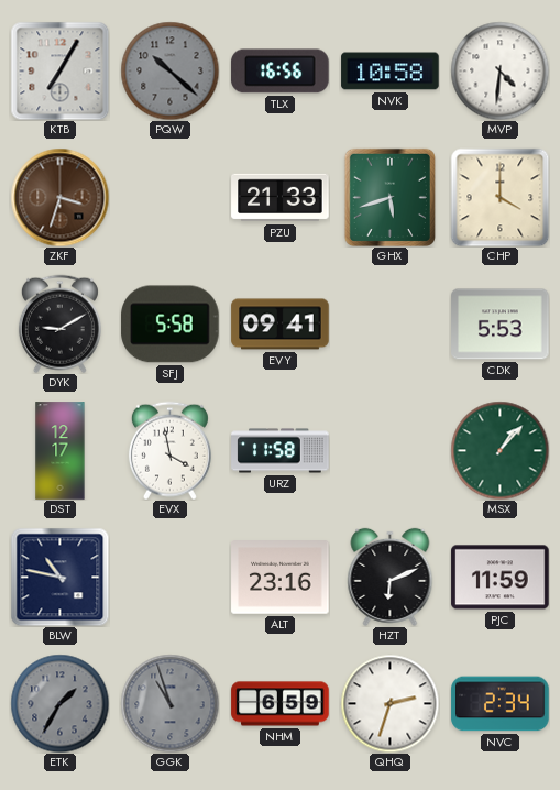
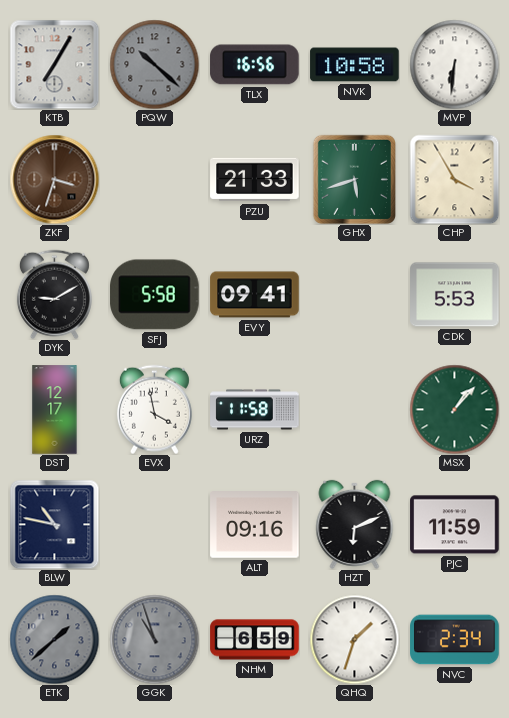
MVP: 4:31 -> 6:31 (454, 64)
CHP: 4:00 -> 3:55 (454, 179)
ALT: 23:16 -> 09:16 (255, 525)
ETK: 1:35 -> 1:38 (54, 639)
QHQ: 2:33 -> 1:33 (354, 639)
